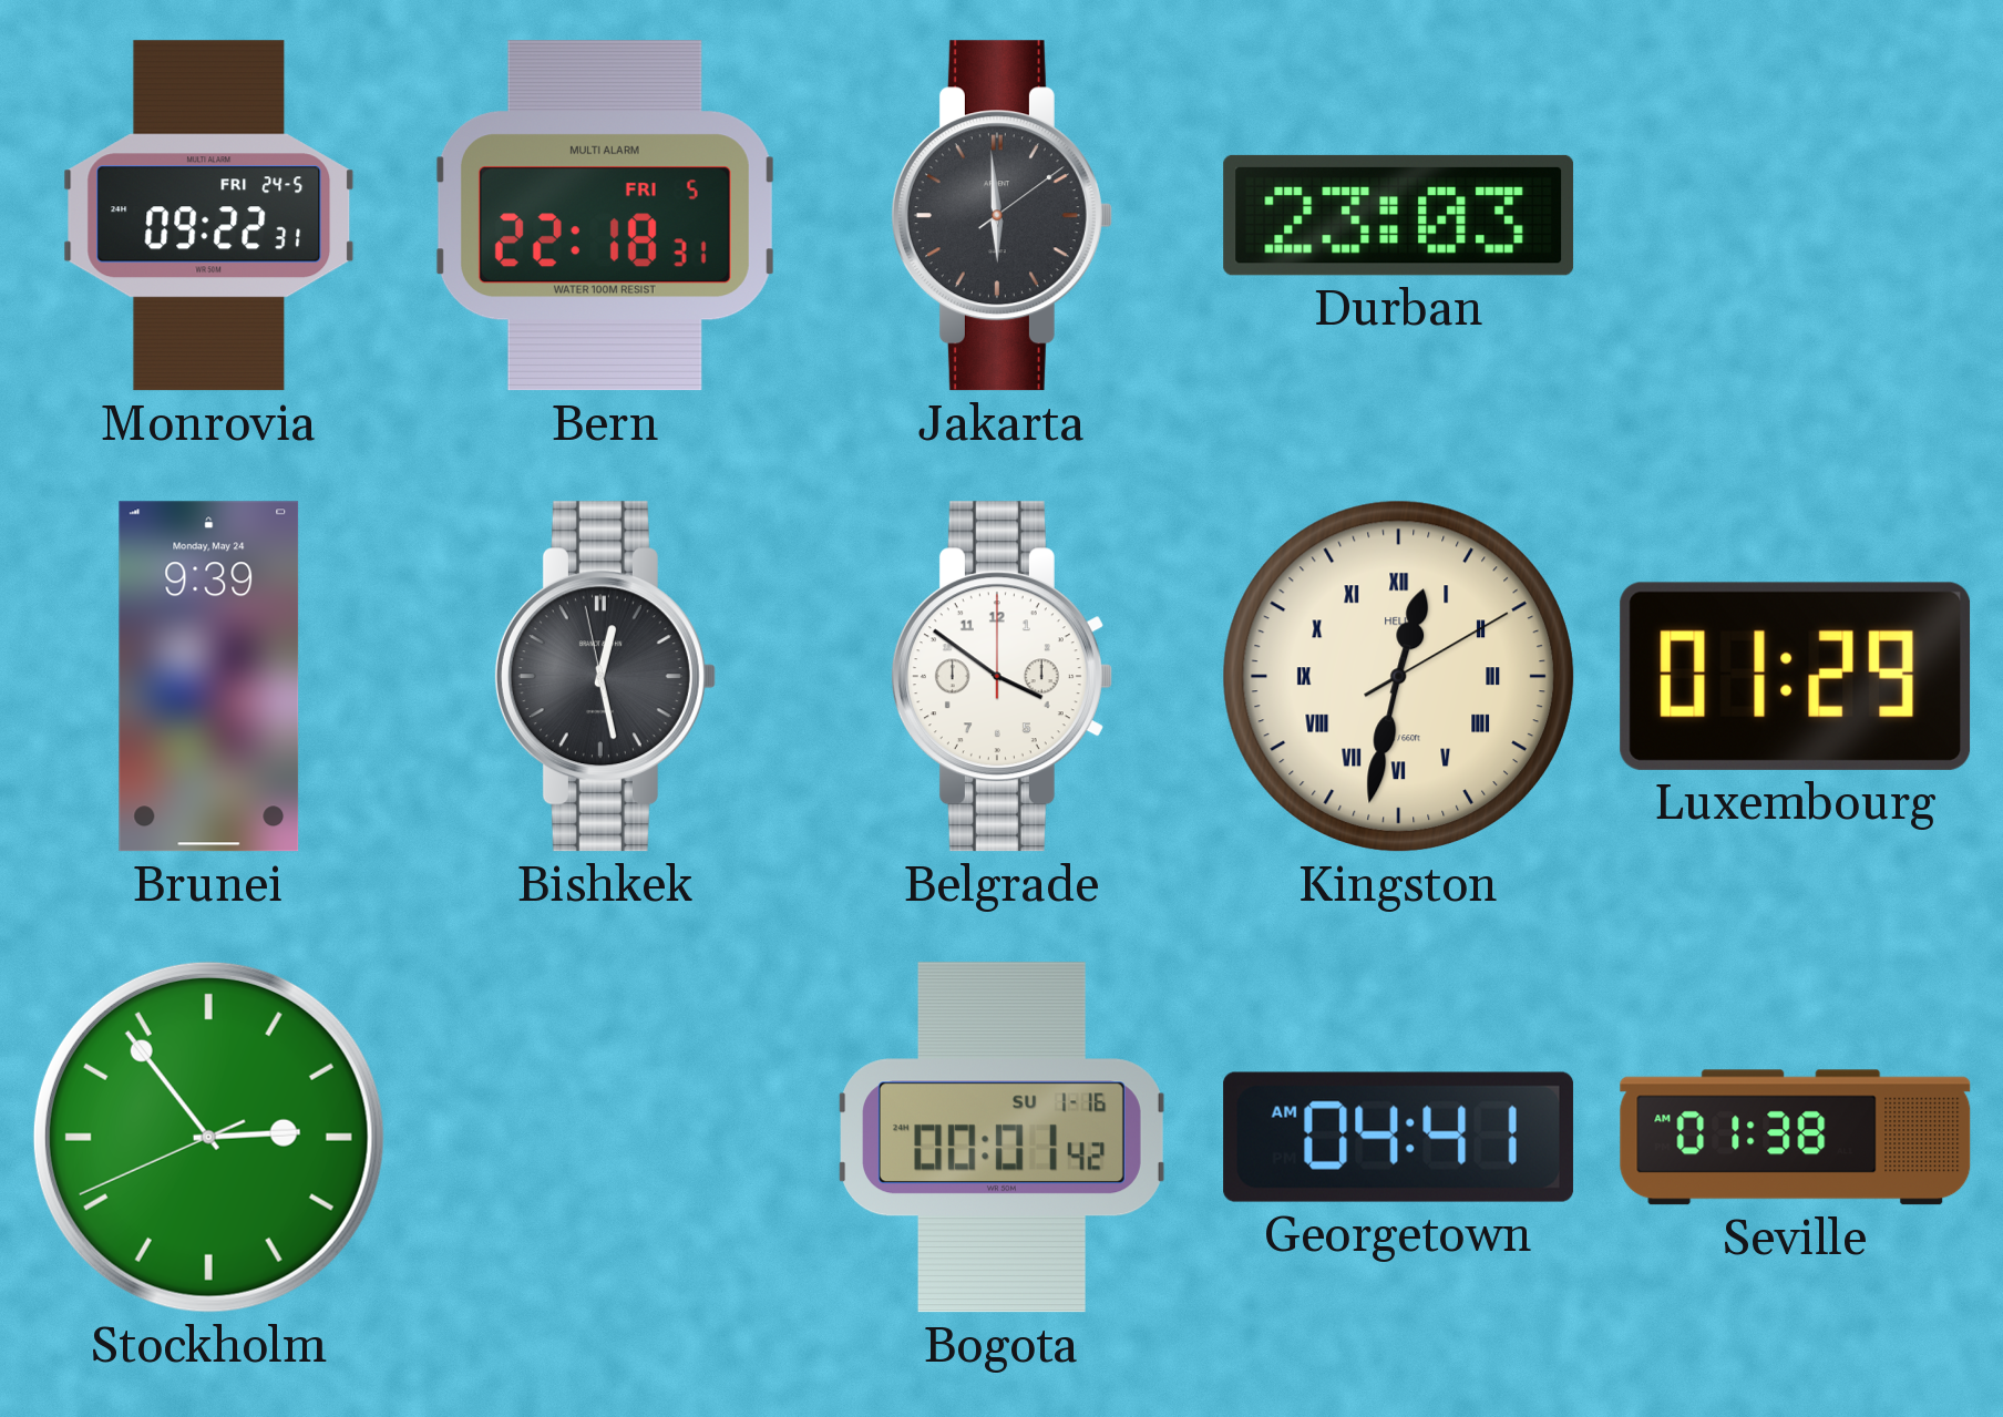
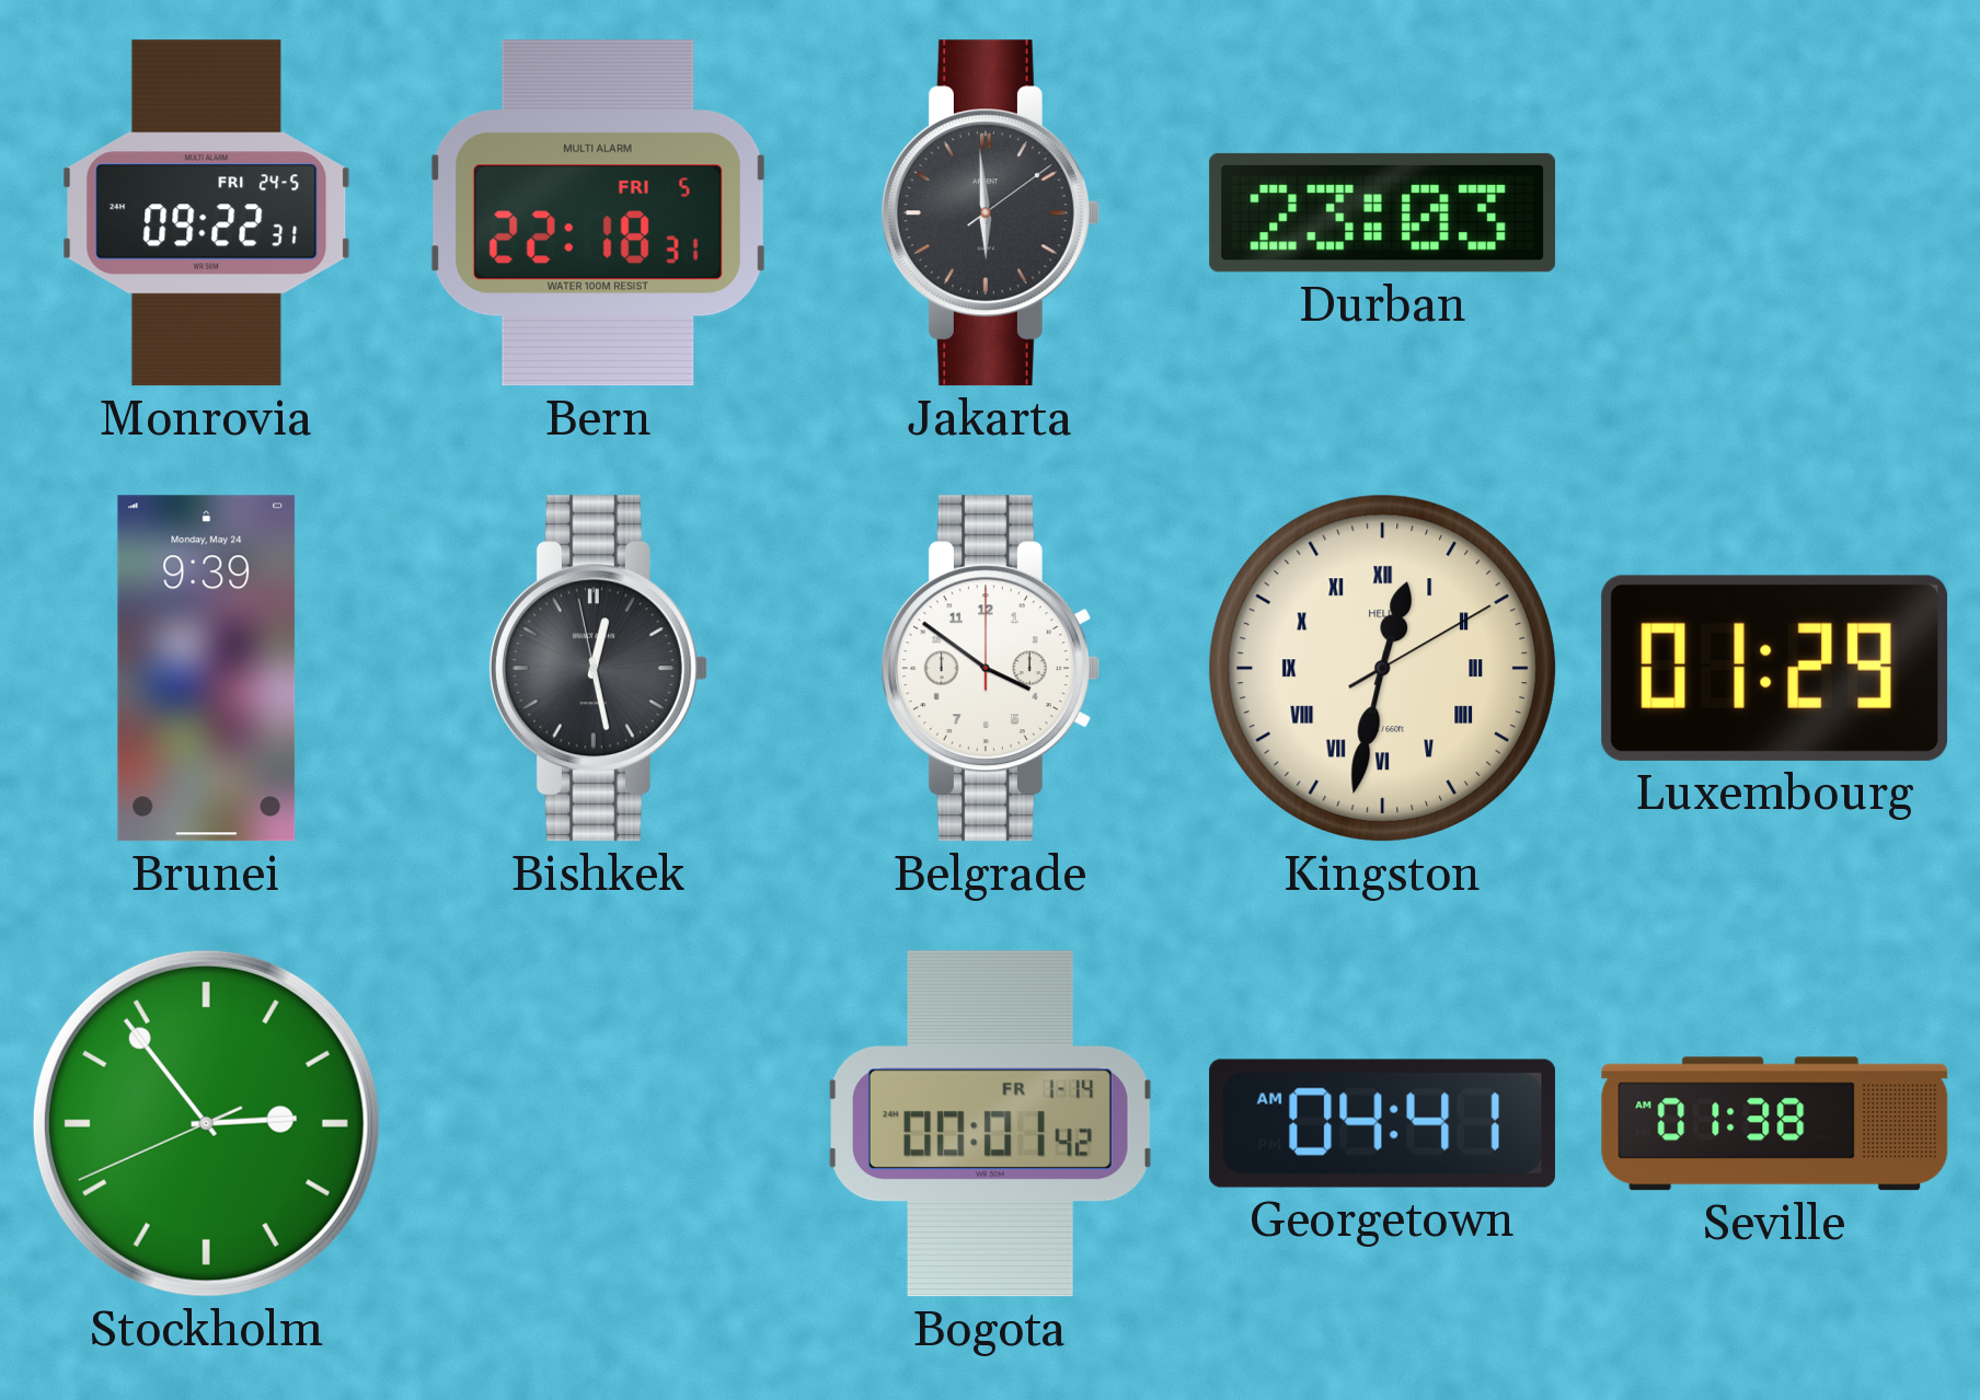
Bogota date: SU 1-16 -> FR 1-14 (991, 1124)
